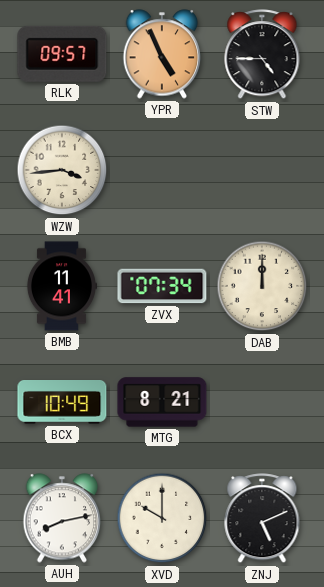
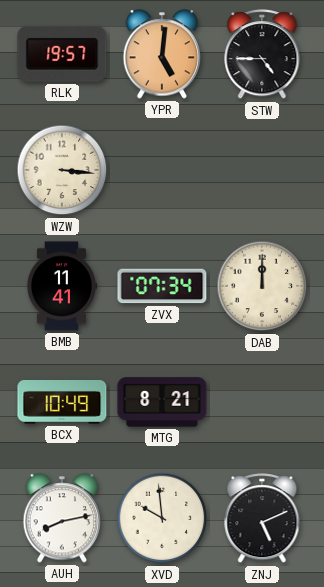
RLK: 09:57 -> 19:57 (62, 54)
YPR: 4:56 -> 5:01 (162, 54)
WZW: 3:44 -> 3:16 (62, 170)
XVD: 10:00 -> 9:59 (162, 518)
